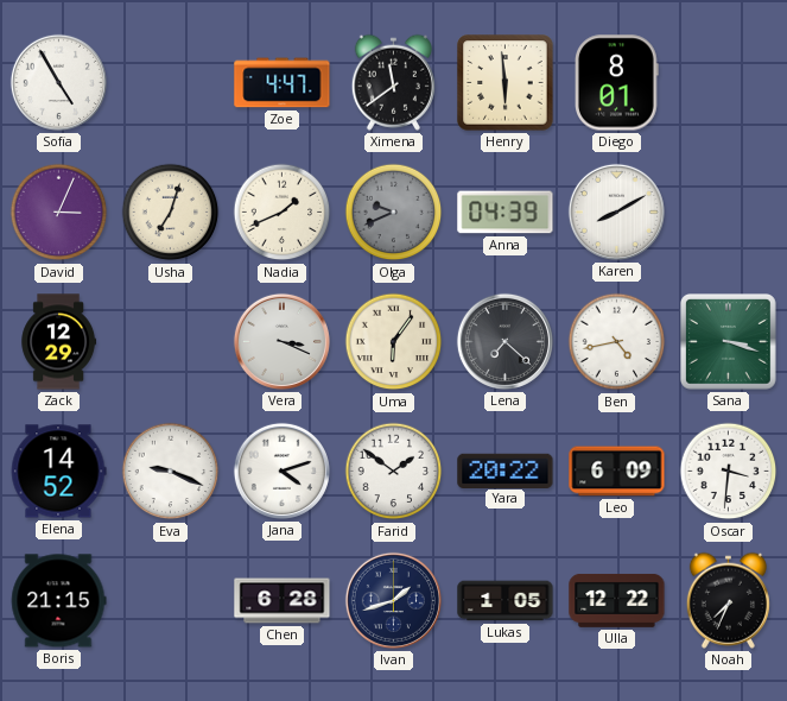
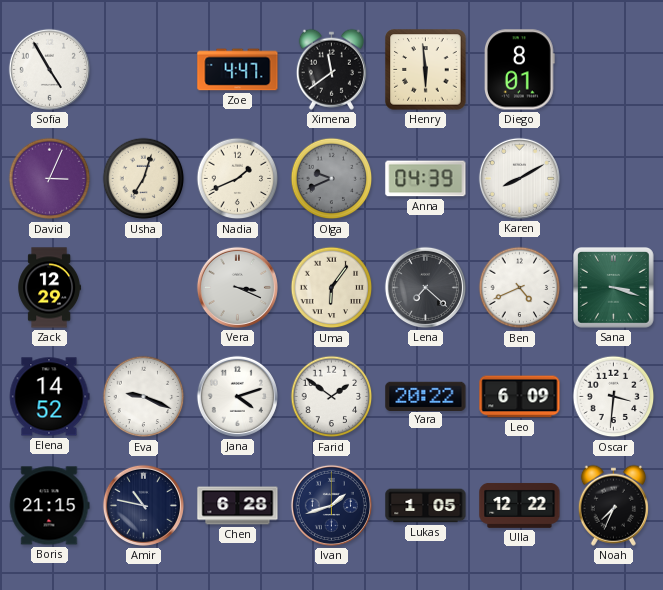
Ben: 4:43 -> 4:41 (520, 288)
Amir: none -> 10:47 (143, 505)
